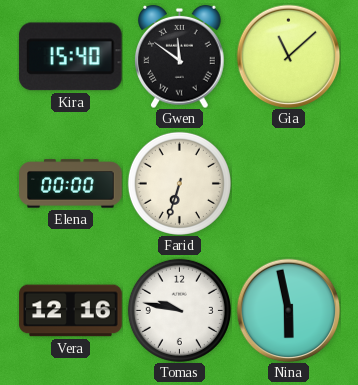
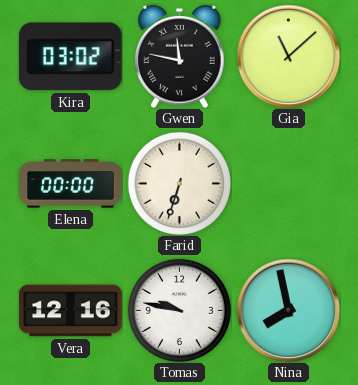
Kira: 15:40 -> 03:02 (70, 57)
Gwen: 11:51 -> 11:47 (180, 56)
Nina: 5:58 -> 7:58 (288, 310)
